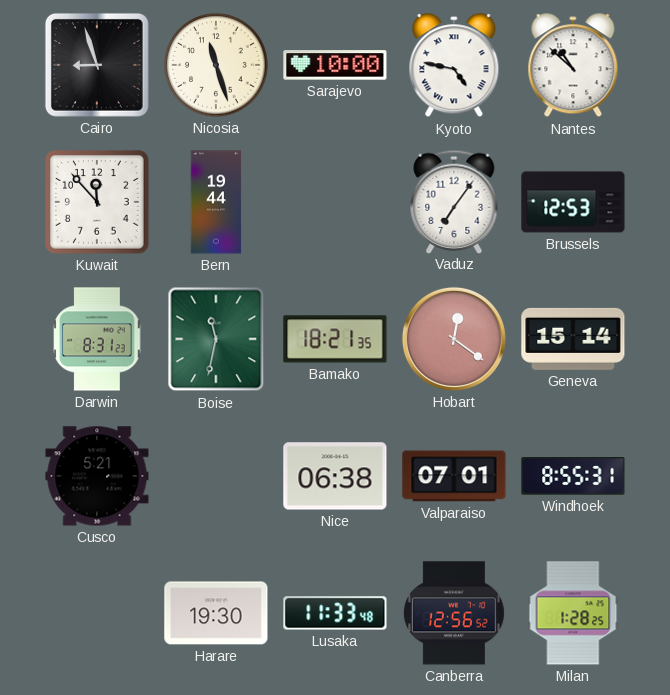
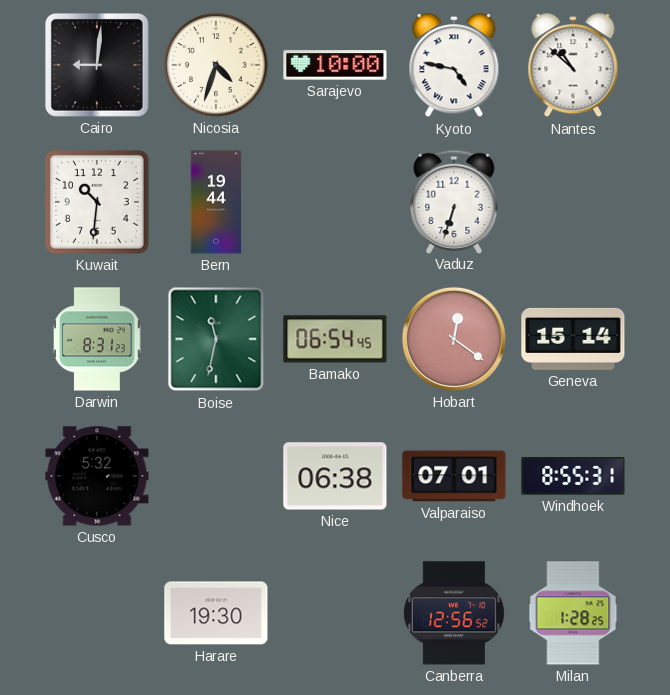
Cairo: 8:57 -> 9:01 (97, 65)
Nicosia: 11:27 -> 4:33 (216, 65)
Kuwait: 11:53 -> 10:31 (97, 202)
Vaduz: 7:06 -> 6:33 (454, 201)
Brussels: 12:53 -> none (573, 202)
Bamako: 18:21 -> 06:54 (335, 339)
Cusco: 5:21 -> 5:32 (97, 476)
Lusaka: 11:33 -> none (335, 613)
